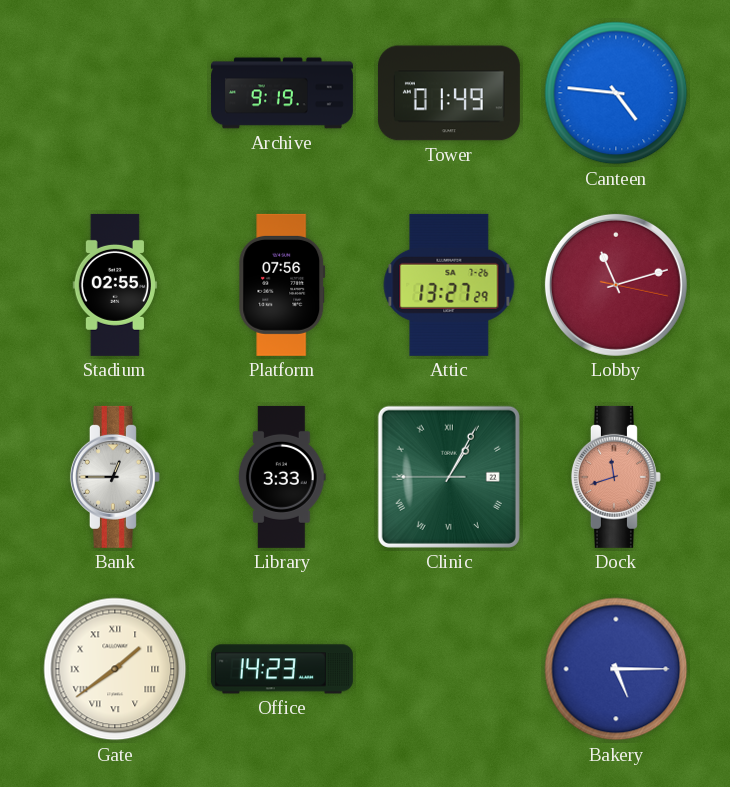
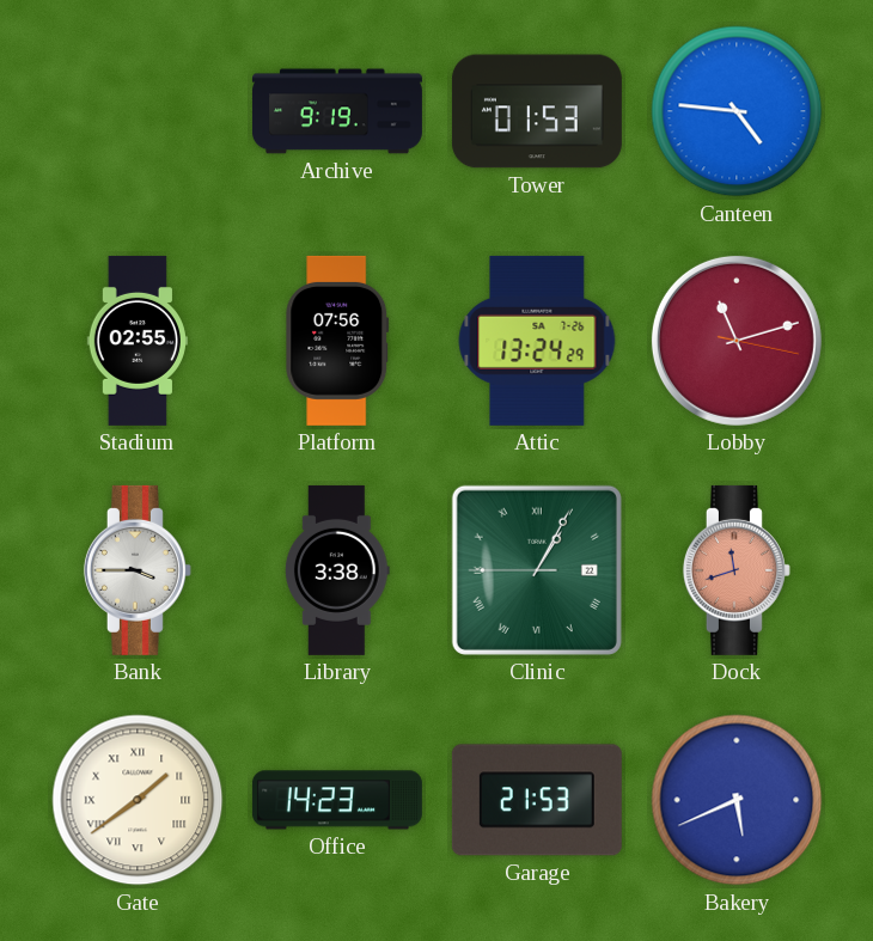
Tower: 01:49 -> 01:53 (537, 111)
Attic: 13:27 -> 13:24 (537, 341)
Bank: 12:45 -> 3:45 (138, 570)
Library: 3:33 -> 3:38 (337, 570)
Garage: none -> 21:53 (537, 800)
Bakery: 5:15 -> 5:41 (737, 800)
